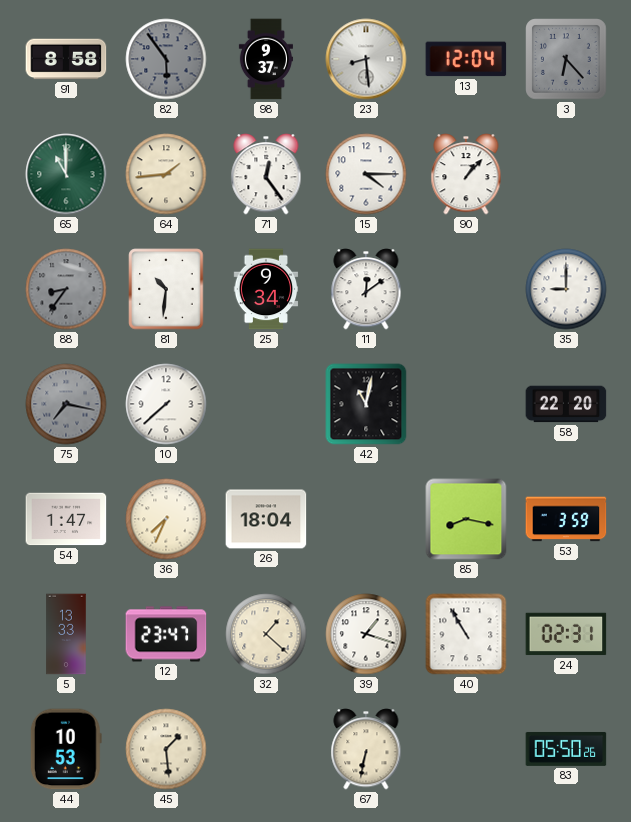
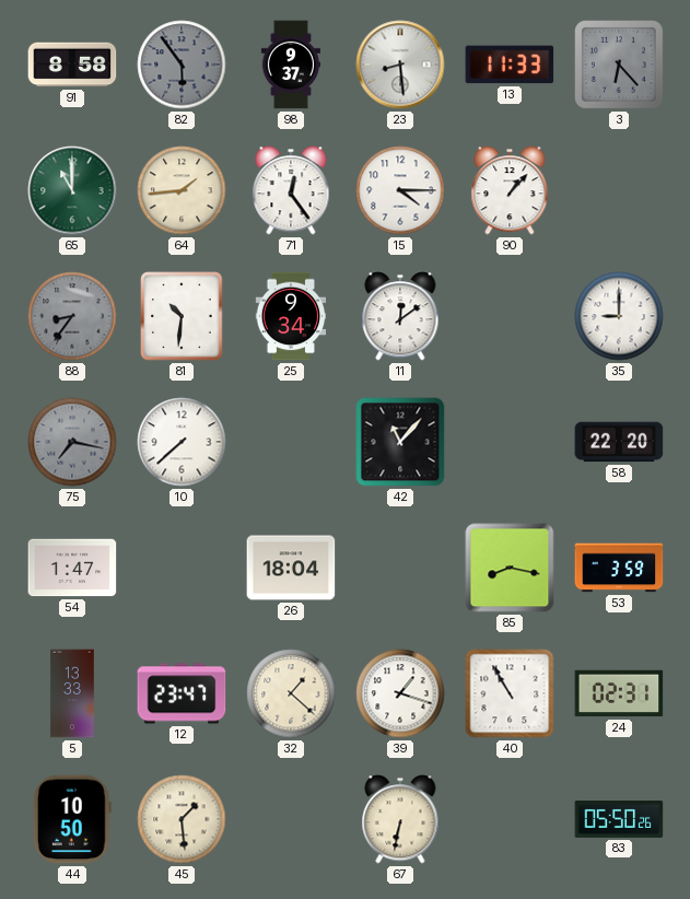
13: 12:04 -> 11:33 (510, 65)
42: 11:02 -> 11:07 (400, 442)
36: 7:34 -> none (166, 519)
44: 10:53 -> 10:50 (72, 819)
